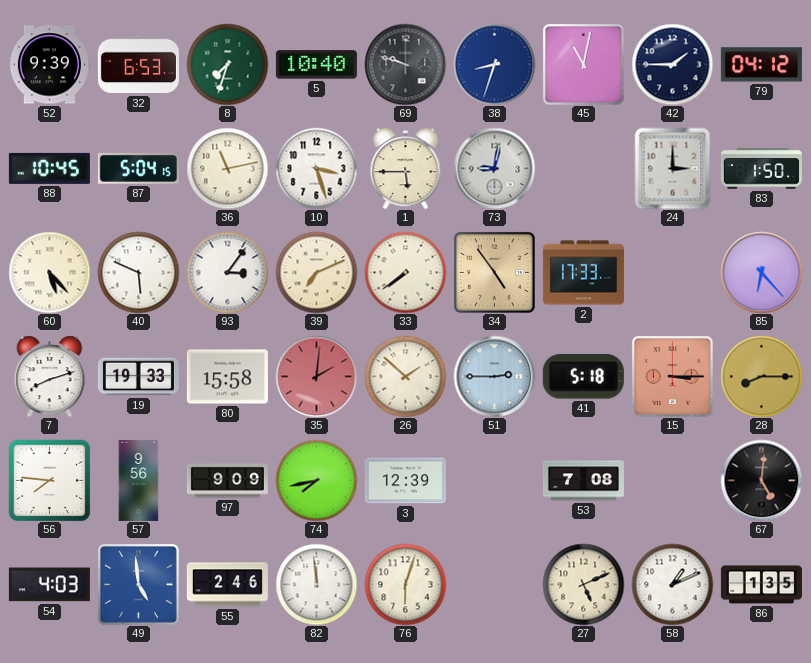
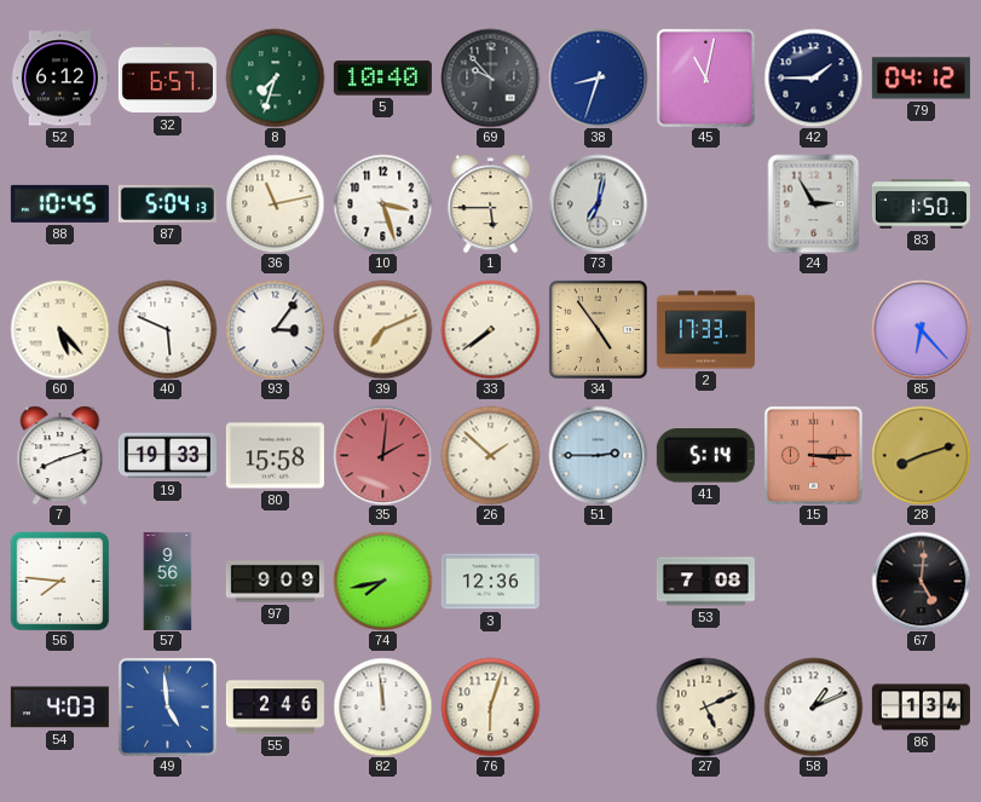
52: 9:39 -> 6:12 (59, 79)
32: 6:53 -> 6:57 (167, 79)
69: 9:48 -> 9:53 (490, 77)
87: 5:04:15 -> 5:04:13 (167, 203)
73: 9:02 -> 7:02 (598, 203)
24: 3:00 -> 2:55 (814, 203)
41: 5:18 -> 5:14 (705, 456)
28: 8:15 -> 8:12 (921, 455)
3: 12:39 -> 12:36 (490, 582)
86: 1:35 -> 1:34 (921, 708)
